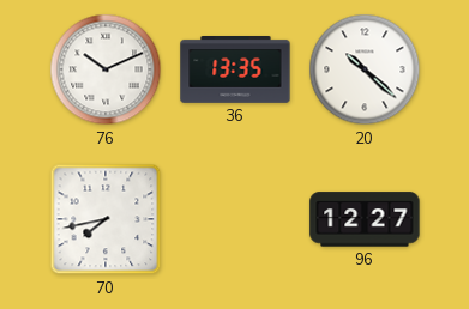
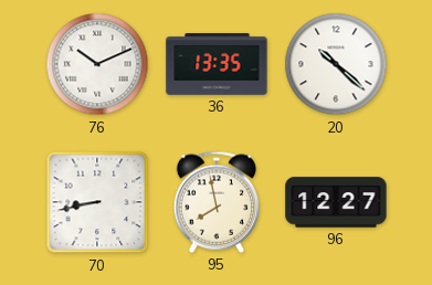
70: 7:43 -> 8:43 (97, 202)
95: none -> 7:58 (217, 202)
